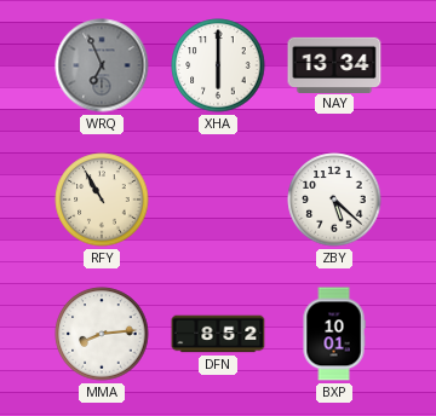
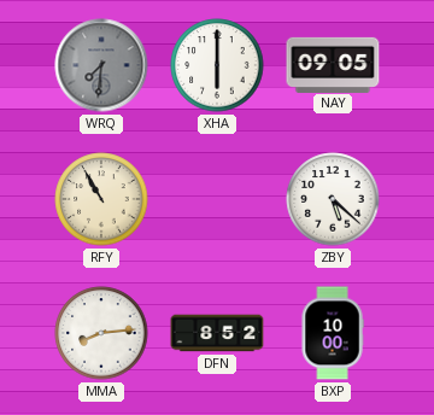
WRQ: 6:56 -> 7:31 (101, 65)
NAY: 13:34 -> 09:05 (333, 64)
BXP: 10:01 -> 10:00 (333, 333)
